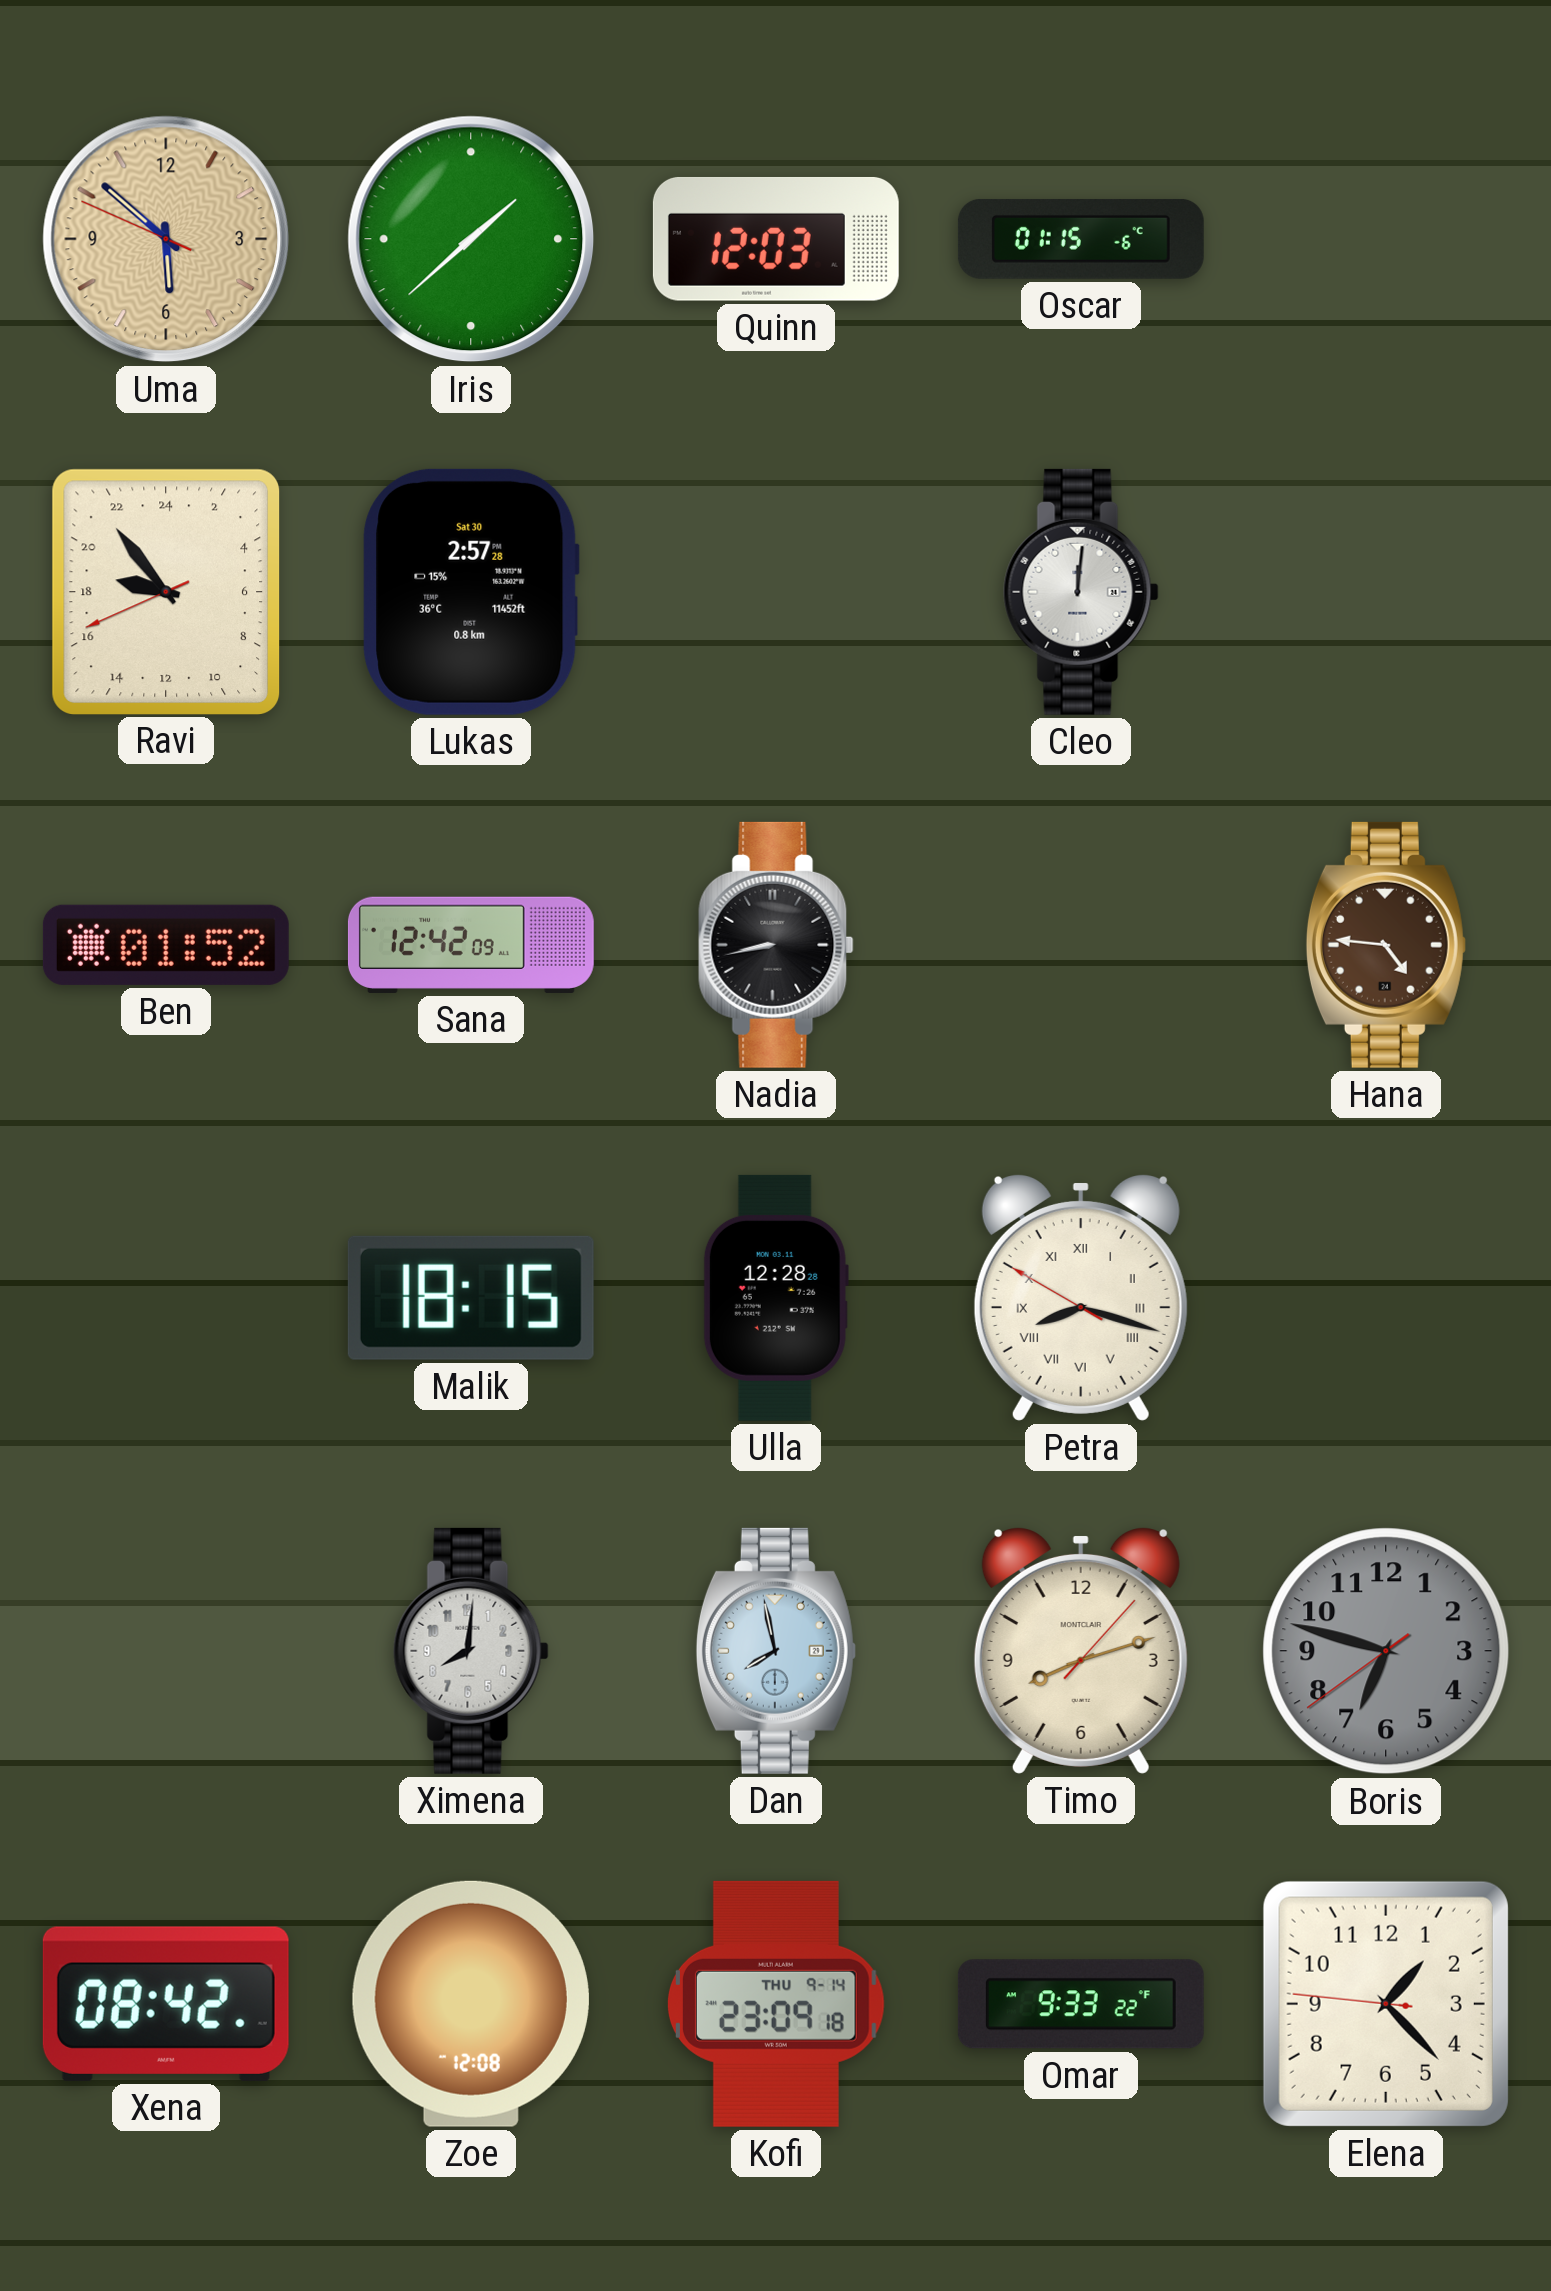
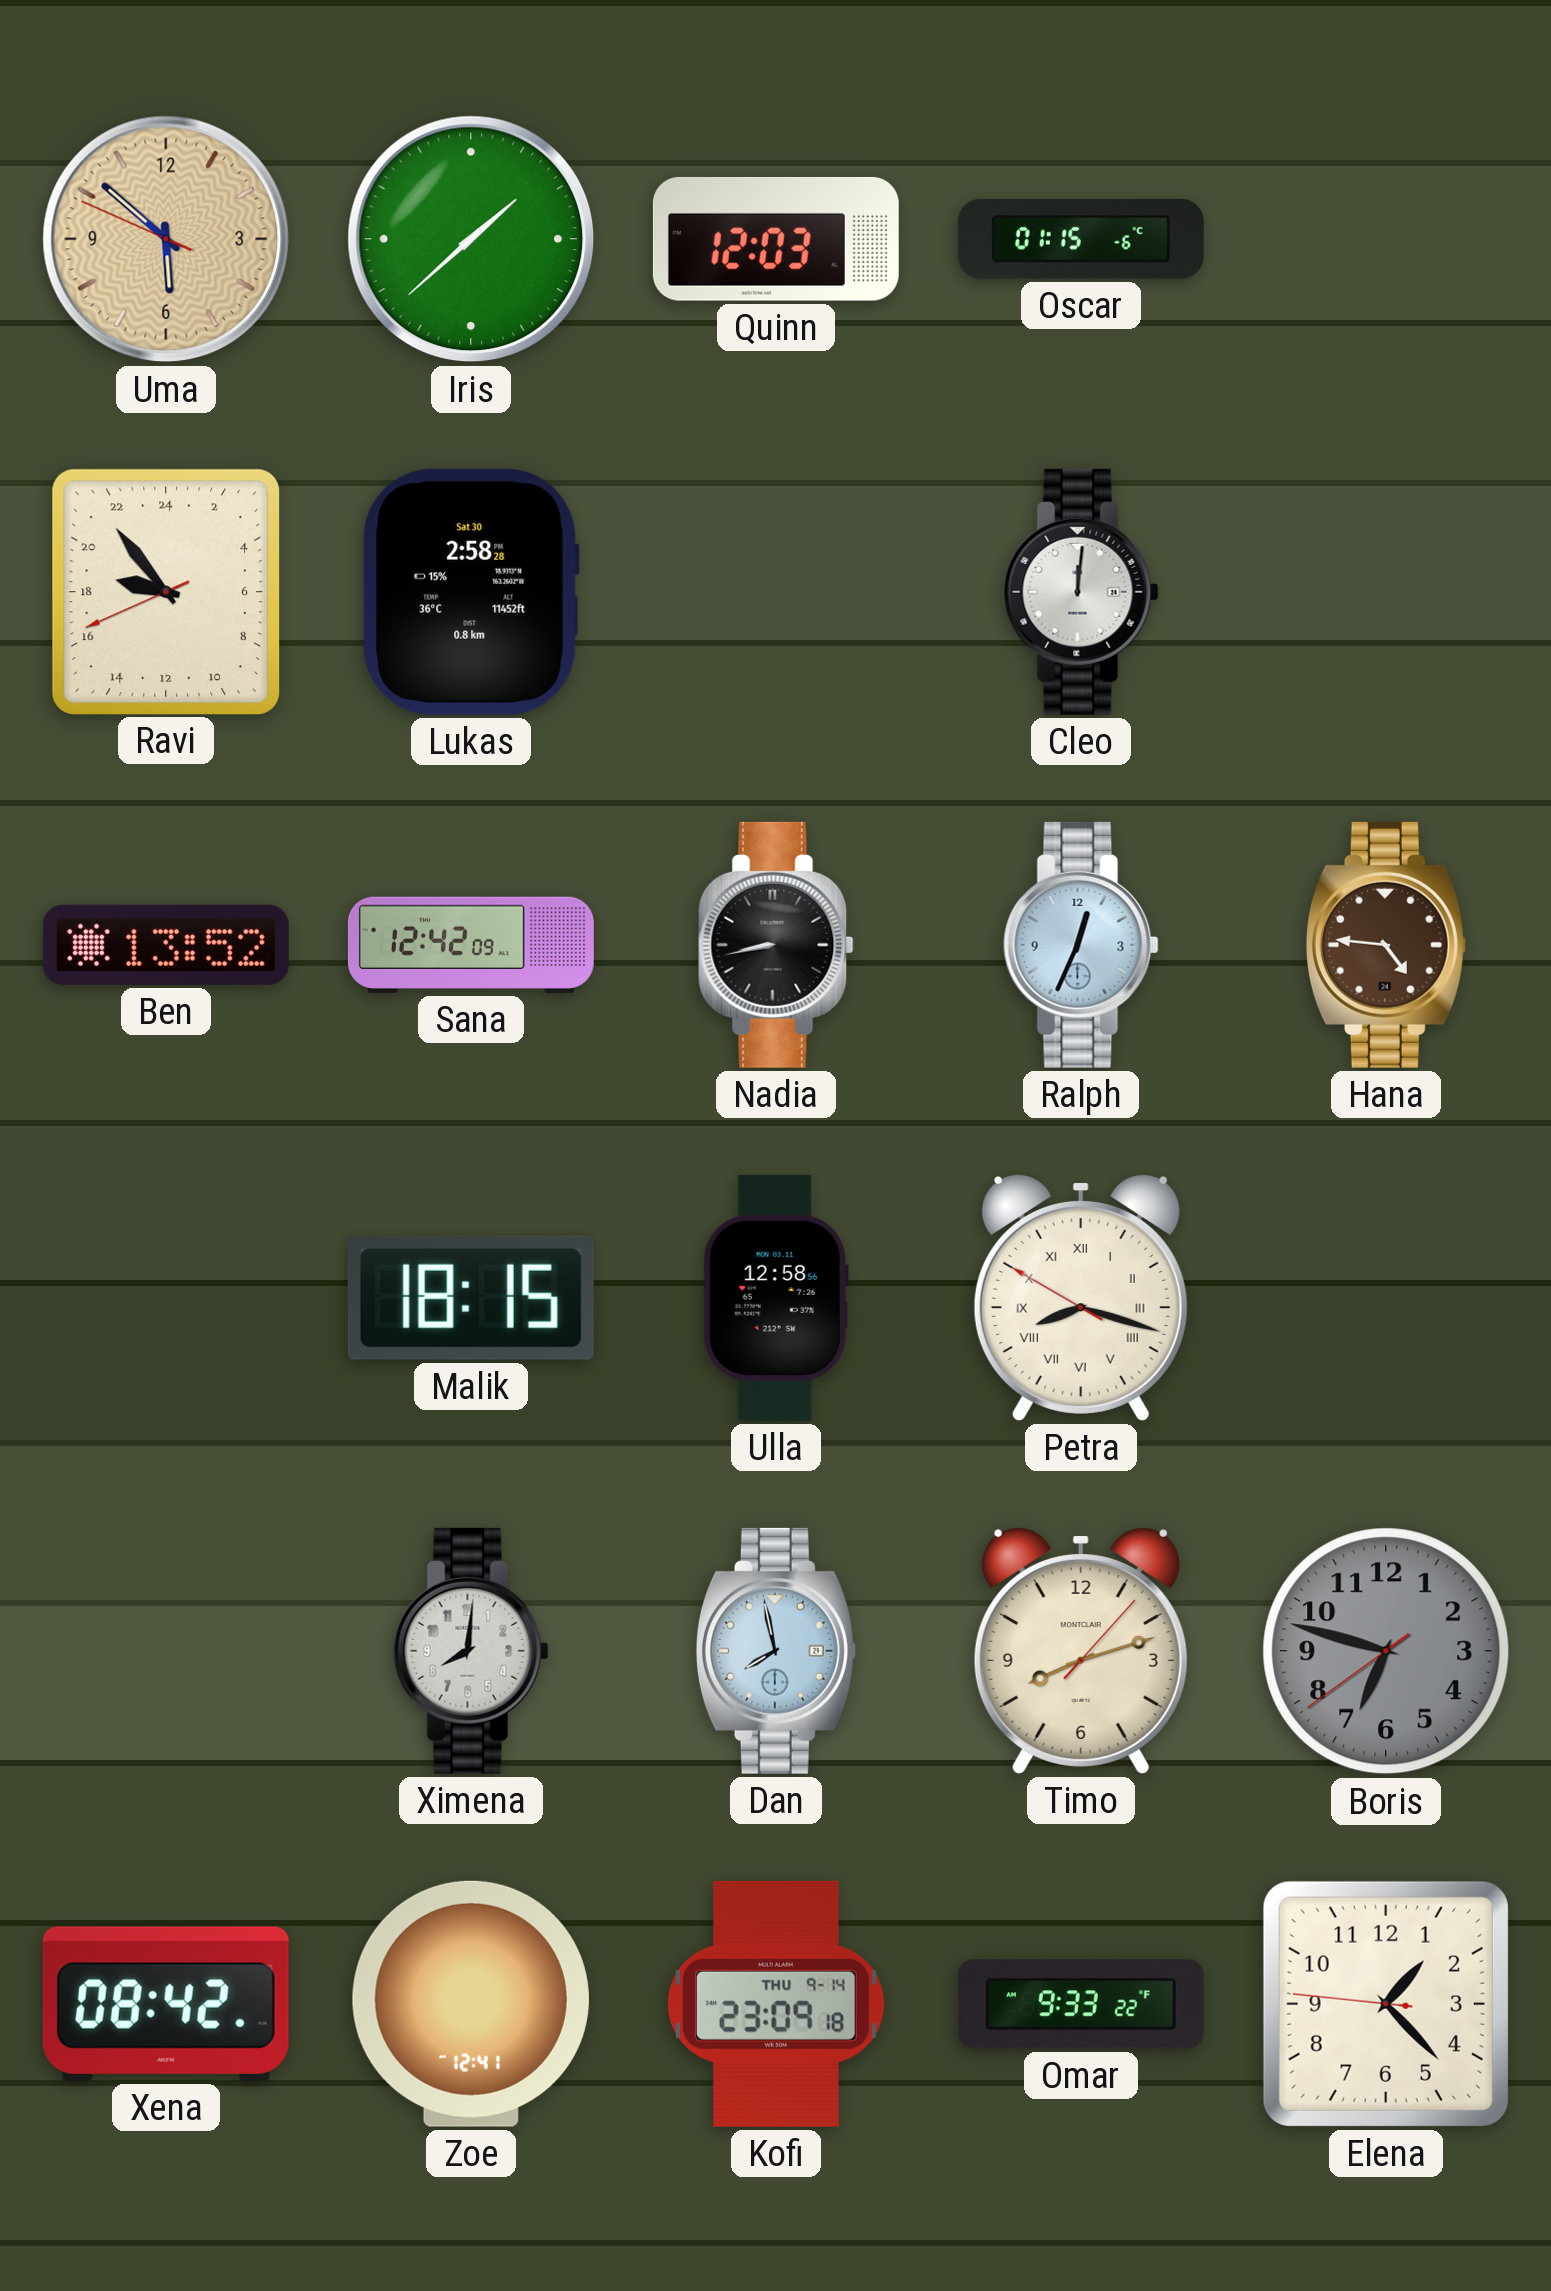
Lukas: 2:57 -> 2:58 (471, 592)
Ben: 01:52 -> 13:52 (166, 945)
Ralph: none -> 12:34 (1081, 945)
Ulla: 12:28 -> 12:58 (776, 1298)
Zoe: 12:08 -> 12:41 (471, 2004)
